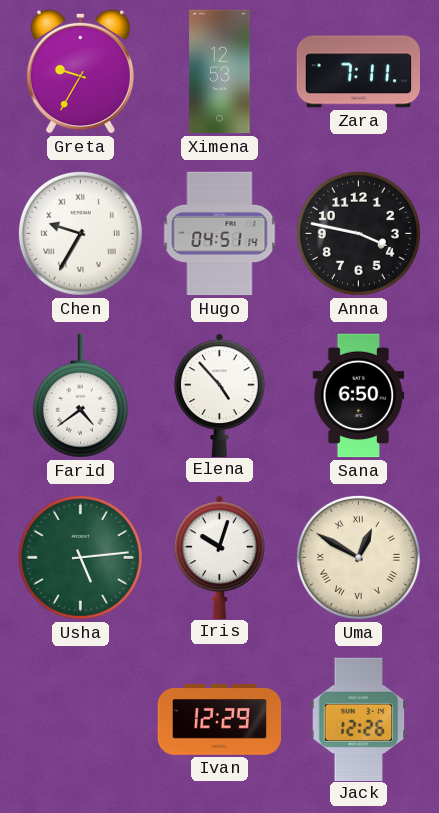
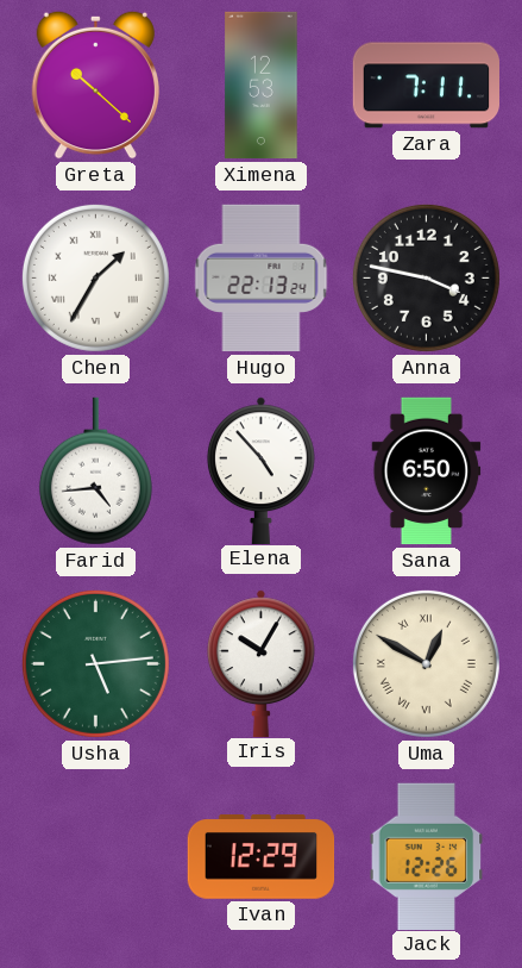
Greta: 9:35 -> 10:22 (95, 85)
Chen: 9:35 -> 1:35 (95, 277)
Hugo: 04:51 -> 22:13 (262, 279)
Farid: 4:39 -> 4:44 (95, 471)
Iris: 10:03 -> 10:05 (260, 663)
